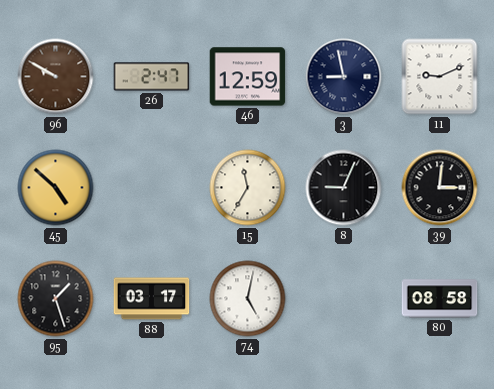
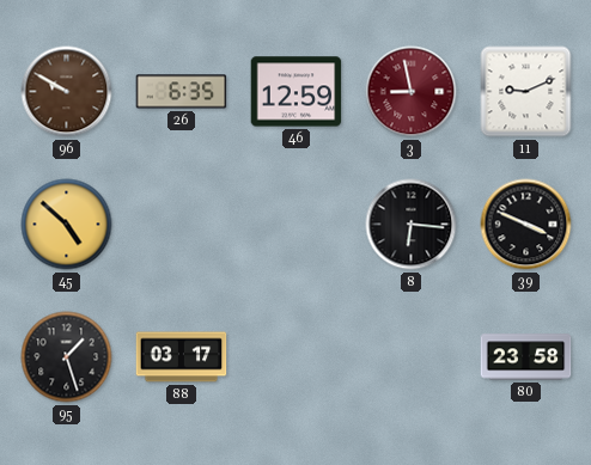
26: 2:47 -> 6:35 (182, 92)
3 dial: navy -> burgundy (412, 92)
15: 11:35 -> none (248, 188)
8: 9:04 -> 6:16 (412, 225)
39: 3:01 -> 3:49 (526, 225)
74: 5:02 -> none (248, 299)
80: 08:58 -> 23:58 (526, 357)
